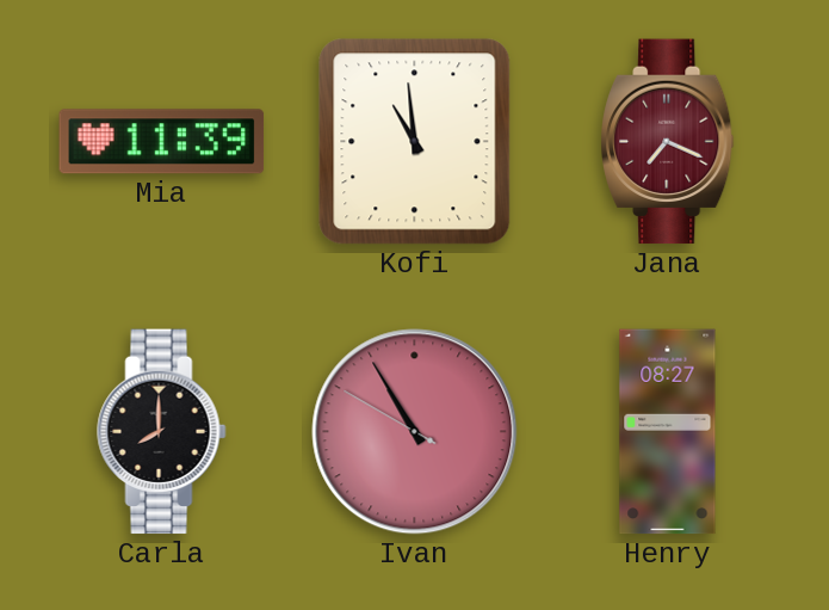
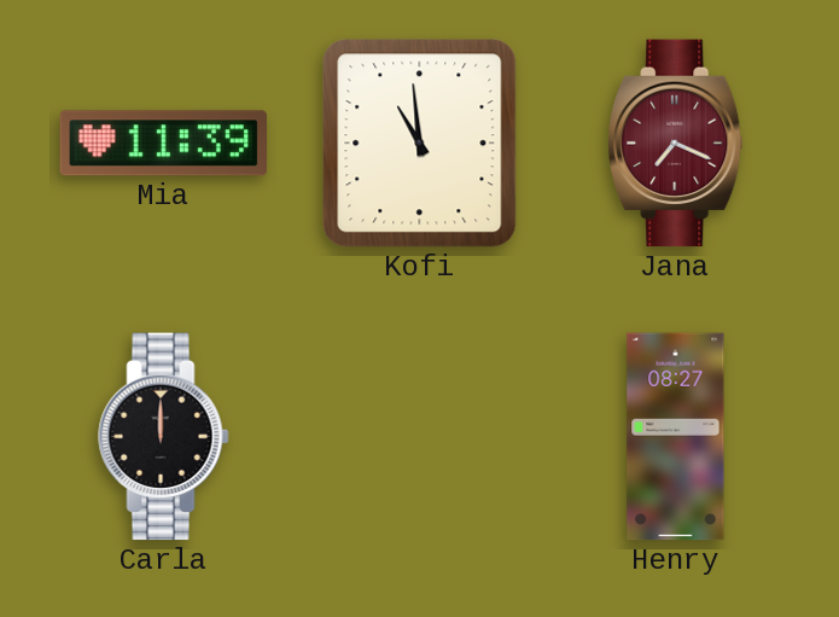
Carla: 8:00 -> 12:00 (164, 437)
Ivan: 10:54 -> none (415, 432)
